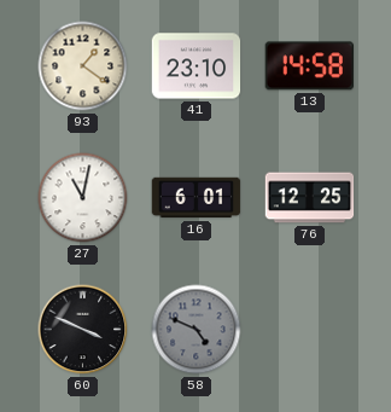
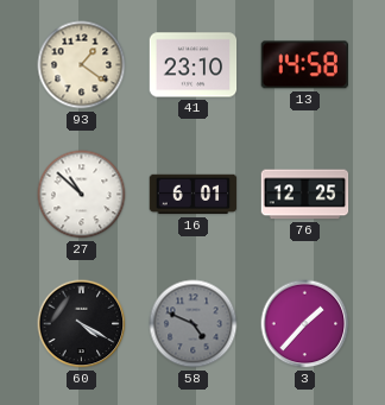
27: 11:02 -> 10:52 (82, 195)
60: 3:49 -> 4:20 (82, 324)
3: none -> 1:37 (305, 324)
